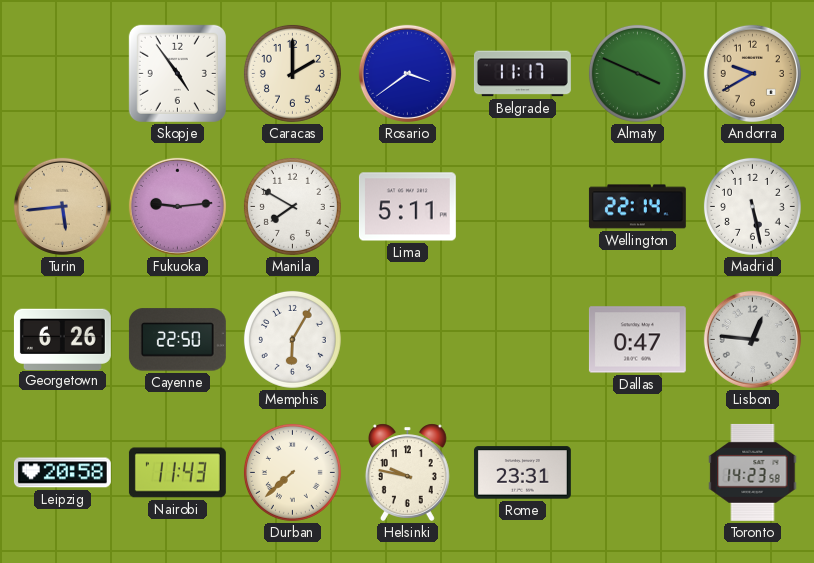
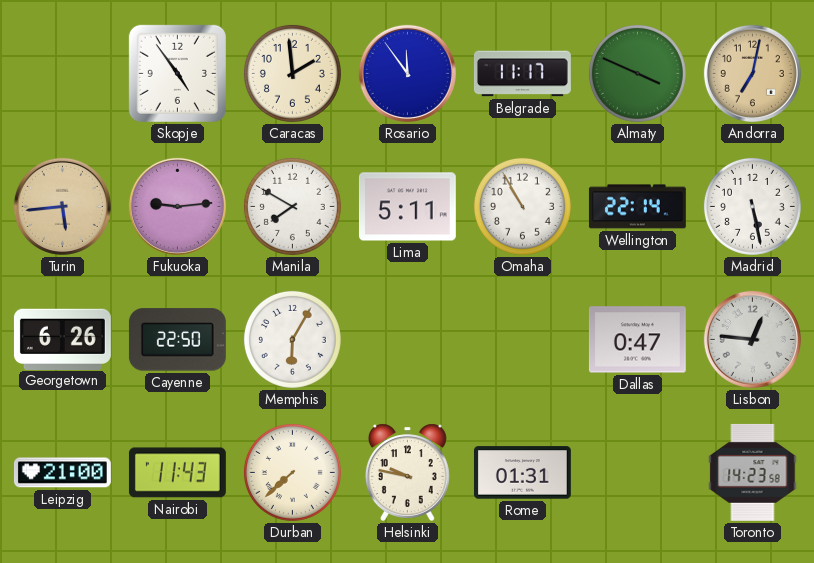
Caracas: 2:00 -> 1:59 (292, 73)
Rosario: 3:39 -> 11:54 (407, 73)
Andorra: 9:40 -> 7:02 (752, 73)
Omaha: none -> 10:55 (522, 206)
Leipzig: 20:58 -> 21:00 (62, 473)
Rome: 23:31 -> 01:31 (522, 473)
